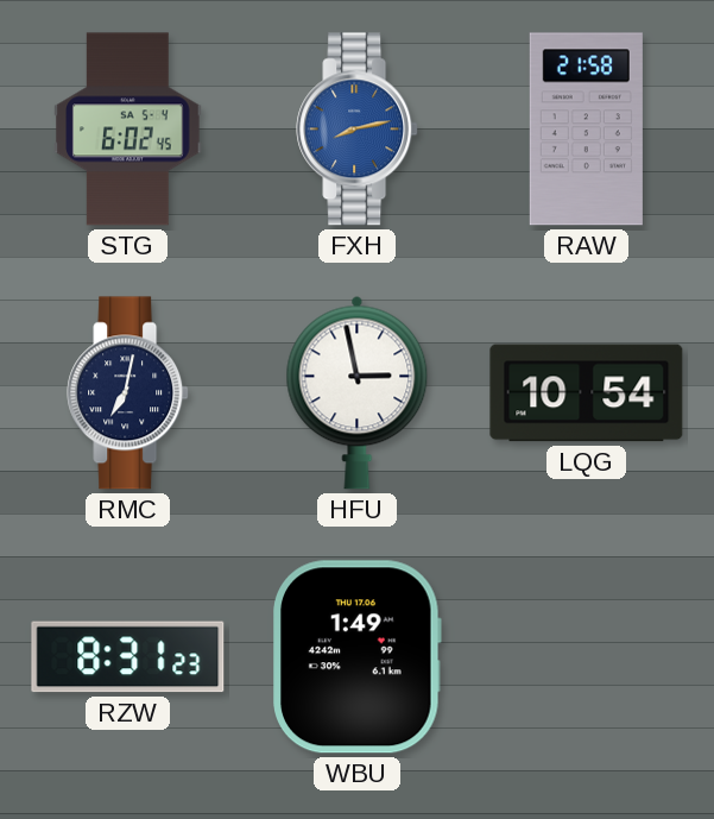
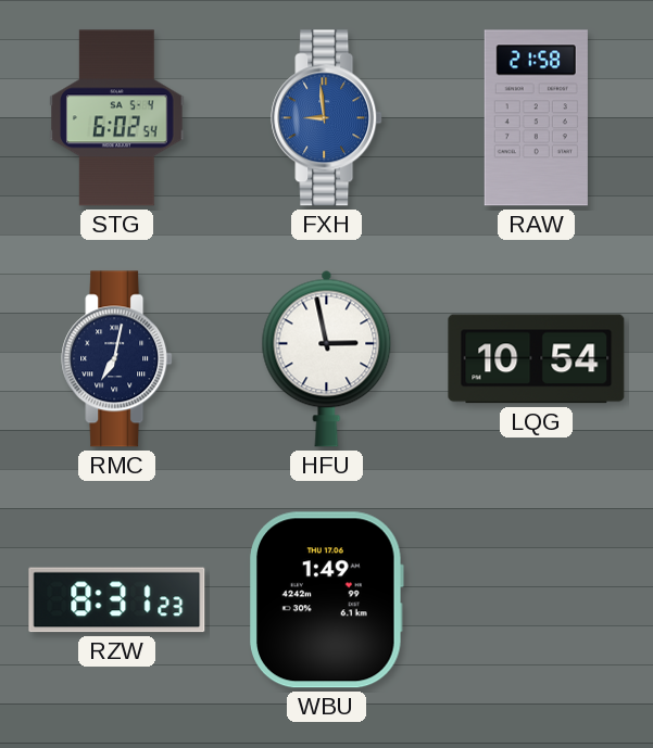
STG: 6:02:45 -> 6:02:54 (117, 118)
FXH: 8:13 -> 8:59 (327, 118)
